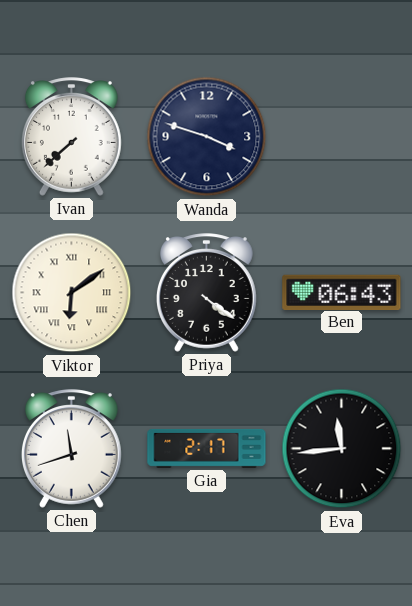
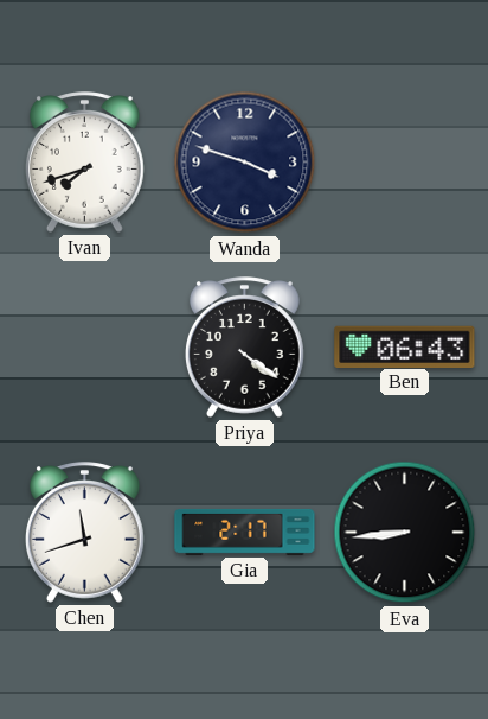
Ivan: 7:38 -> 7:42 (84, 163)
Viktor: 6:09 -> none (72, 293)
Eva: 11:44 -> 8:44 (405, 533)
